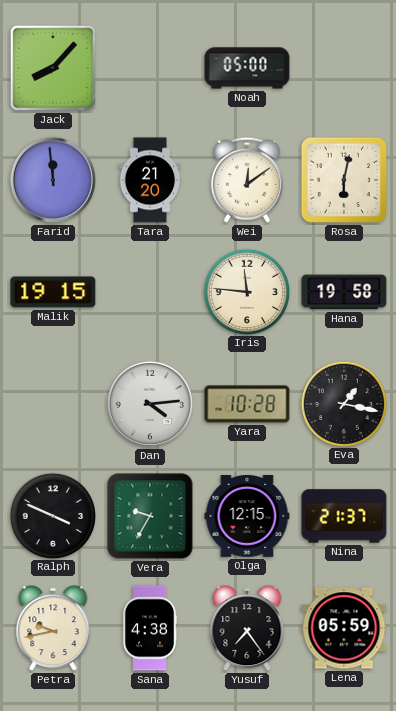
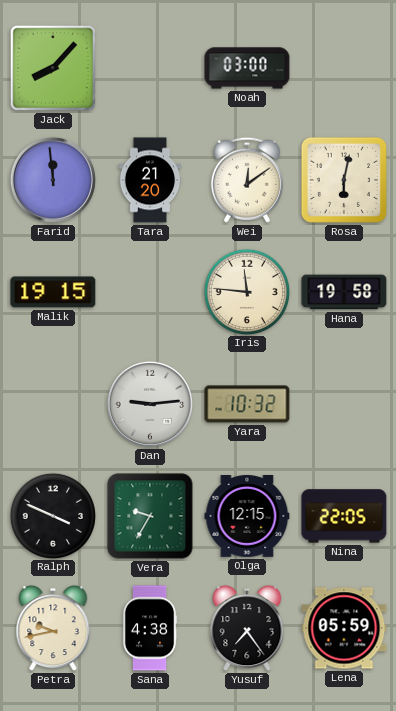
Noah: 05:00 -> 03:00 (247, 68)
Dan: 4:14 -> 9:14 (150, 404)
Yara: 10:28 -> 10:32 (247, 404)
Eva: 1:17 -> none (343, 403)
Nina: 21:37 -> 22:05 (344, 516)
